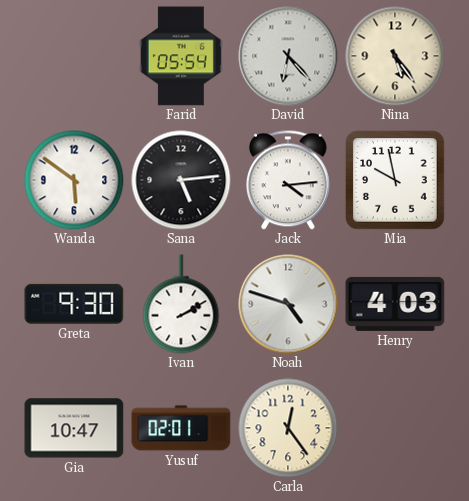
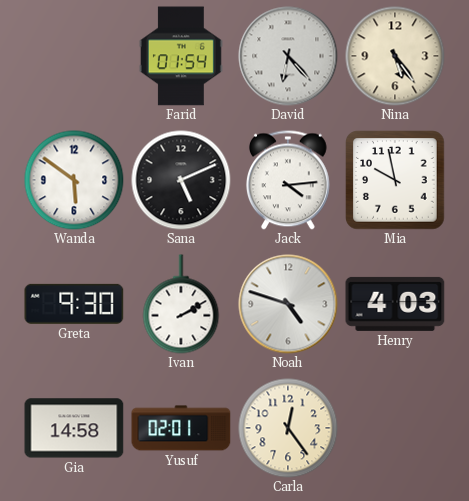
Farid: 05:54 -> 01:54 (181, 56)
Sana: 5:14 -> 5:11 (181, 180)
Gia: 10:47 -> 14:58 (74, 428)
